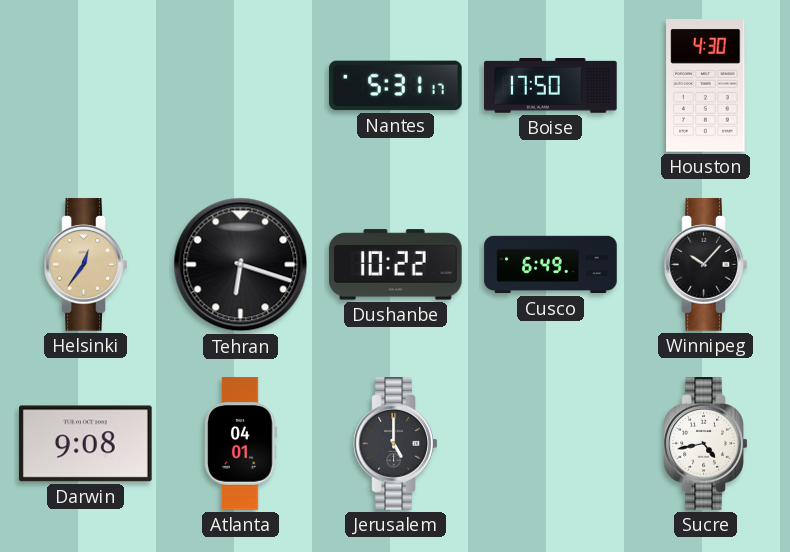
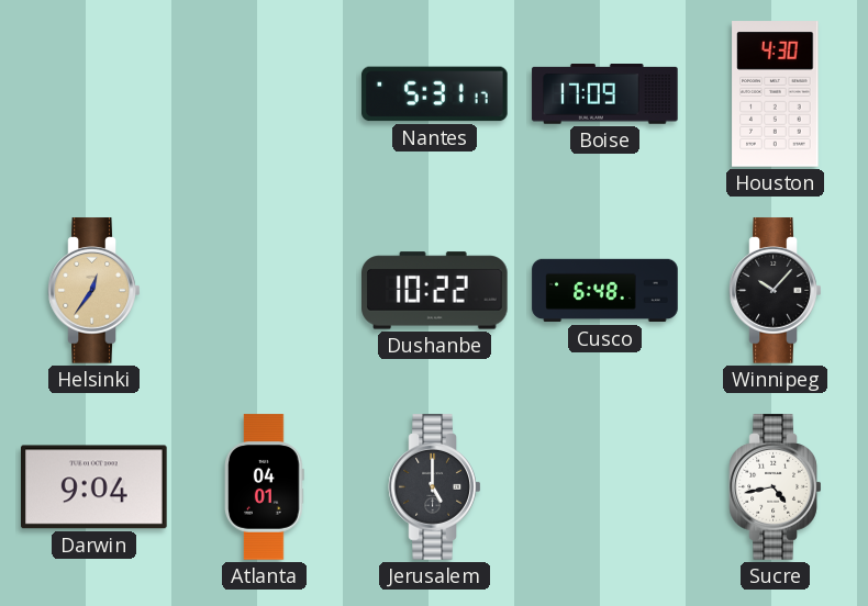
Boise: 17:50 -> 17:09 (605, 94)
Tehran: 6:18 -> none (241, 265)
Cusco: 6:49 -> 6:48 (605, 291)
Darwin: 9:08 -> 9:04 (94, 487)
